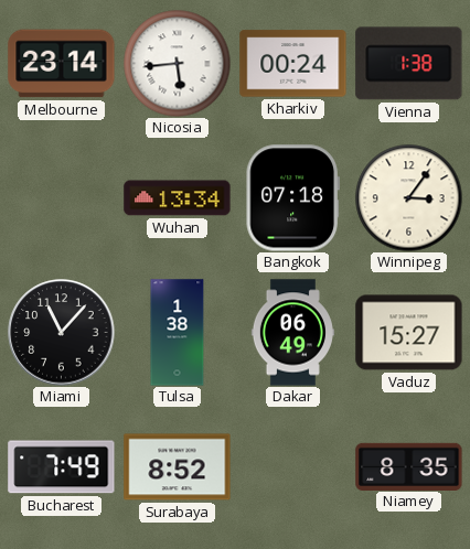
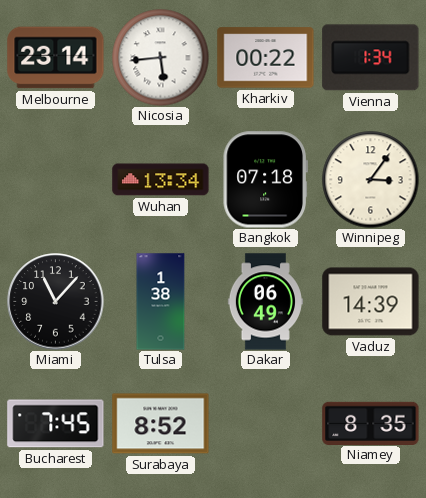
Kharkiv: 00:24 -> 00:22 (266, 58)
Vienna: 1:38 -> 1:34 (371, 58)
Vaduz: 15:27 -> 14:39 (371, 302)
Bucharest: 7:49 -> 7:45 (56, 424)
